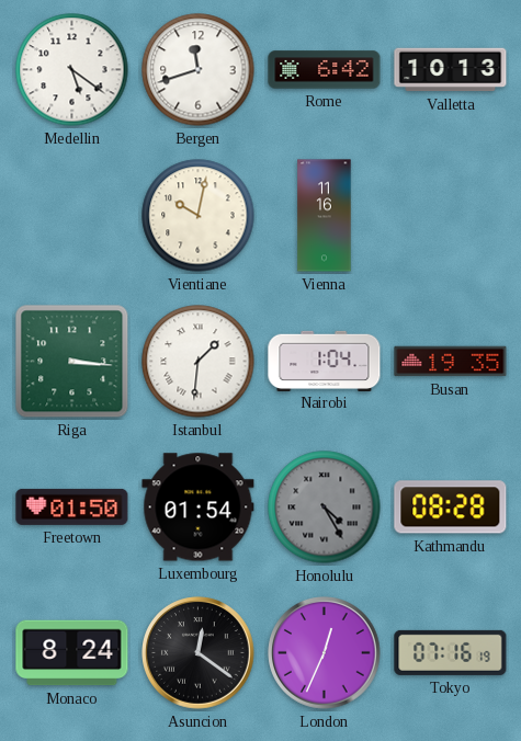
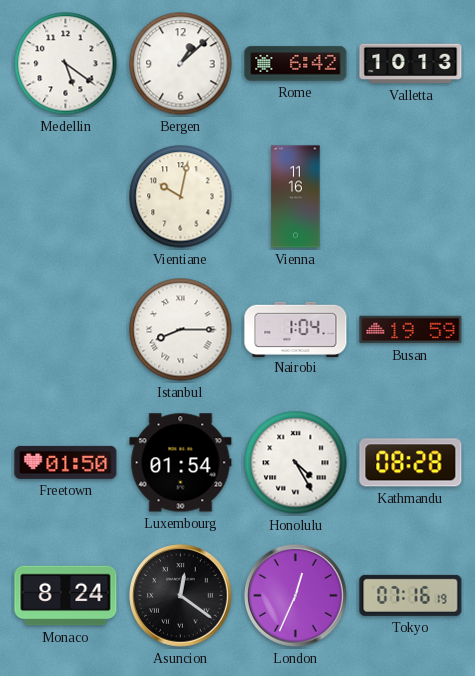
Bergen: 11:42 -> 1:08 (181, 64)
Riga: 3:16 -> none (72, 362)
Istanbul: 1:31 -> 8:15 (181, 330)
Busan: 19:35 -> 19:59 (411, 330)
Honolulu dial: grey -> white (296, 463)
